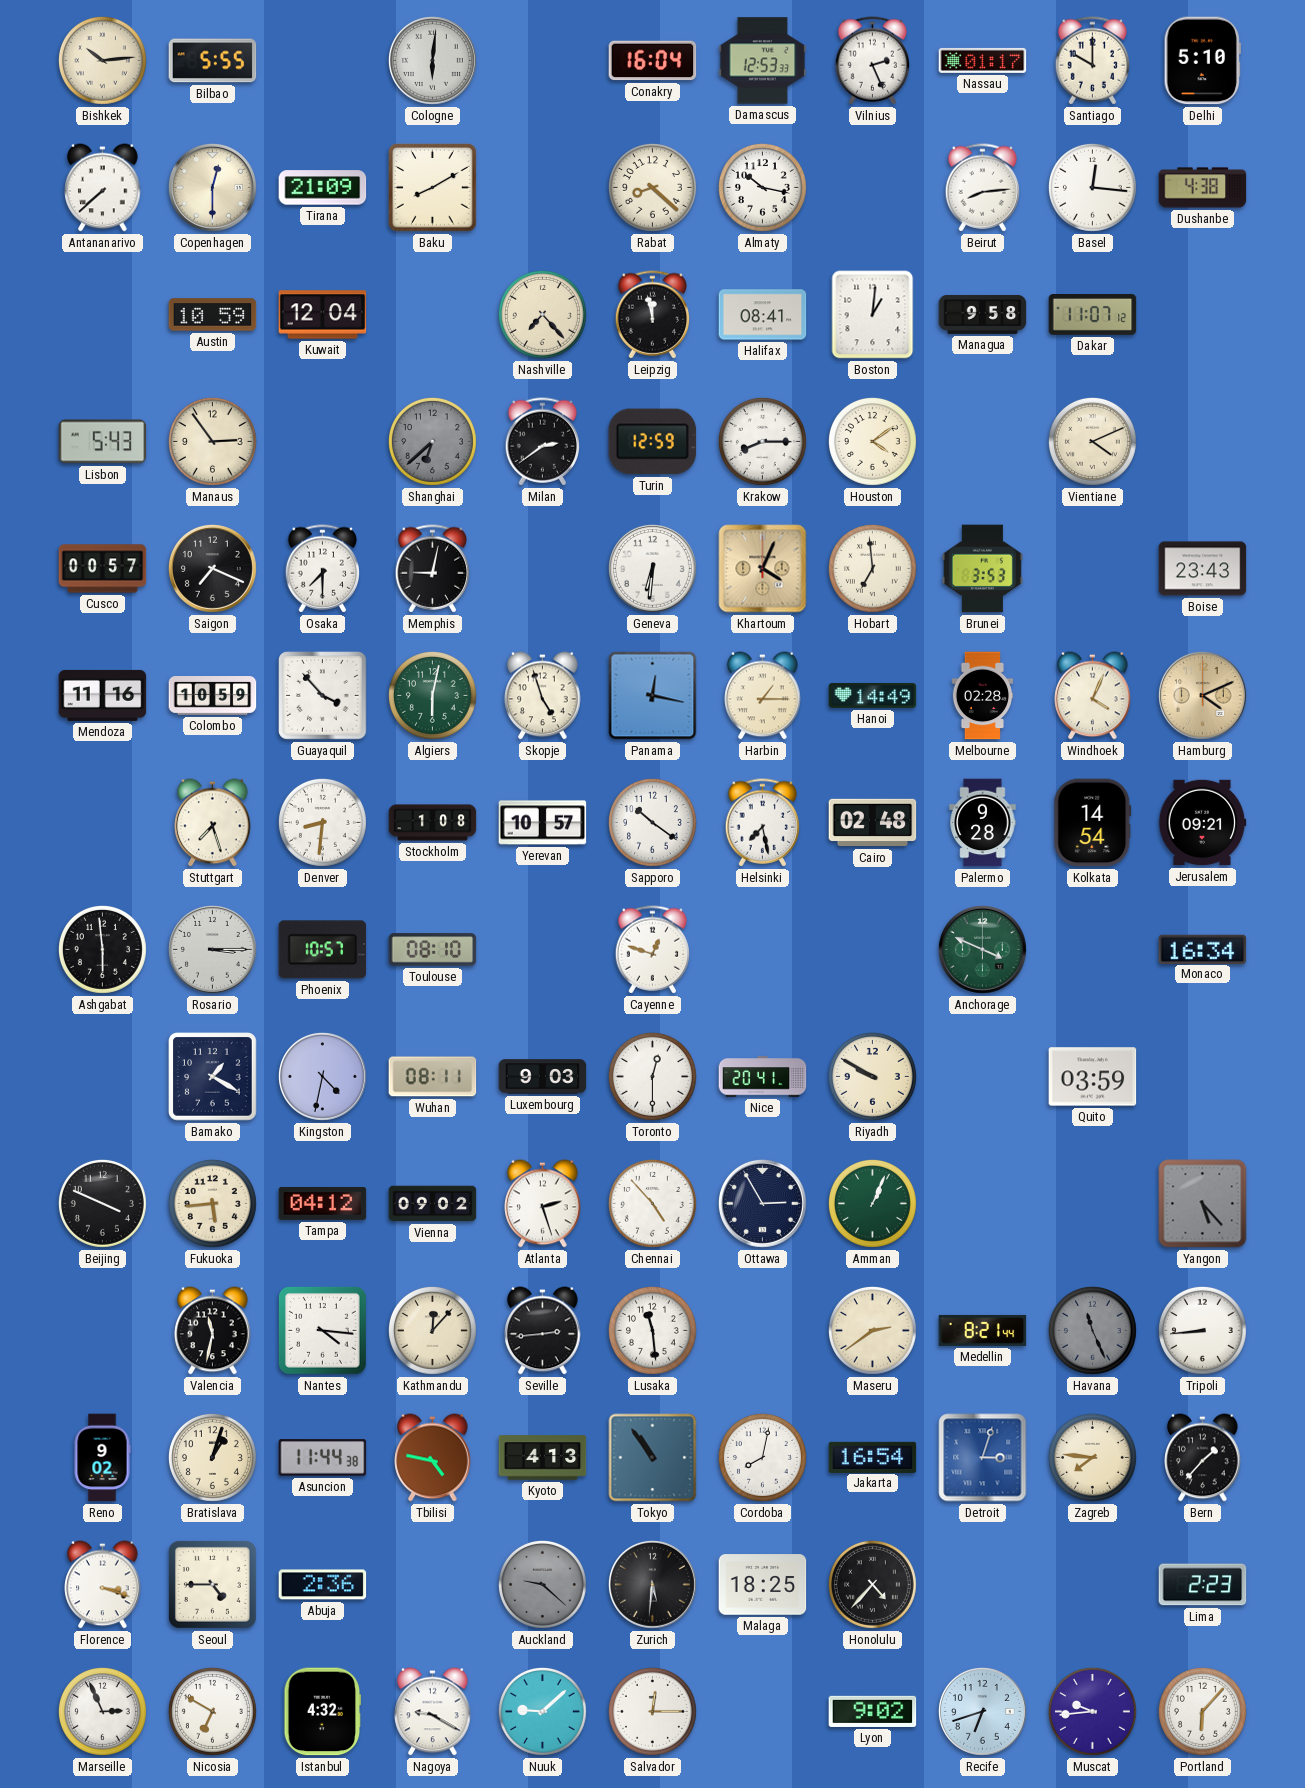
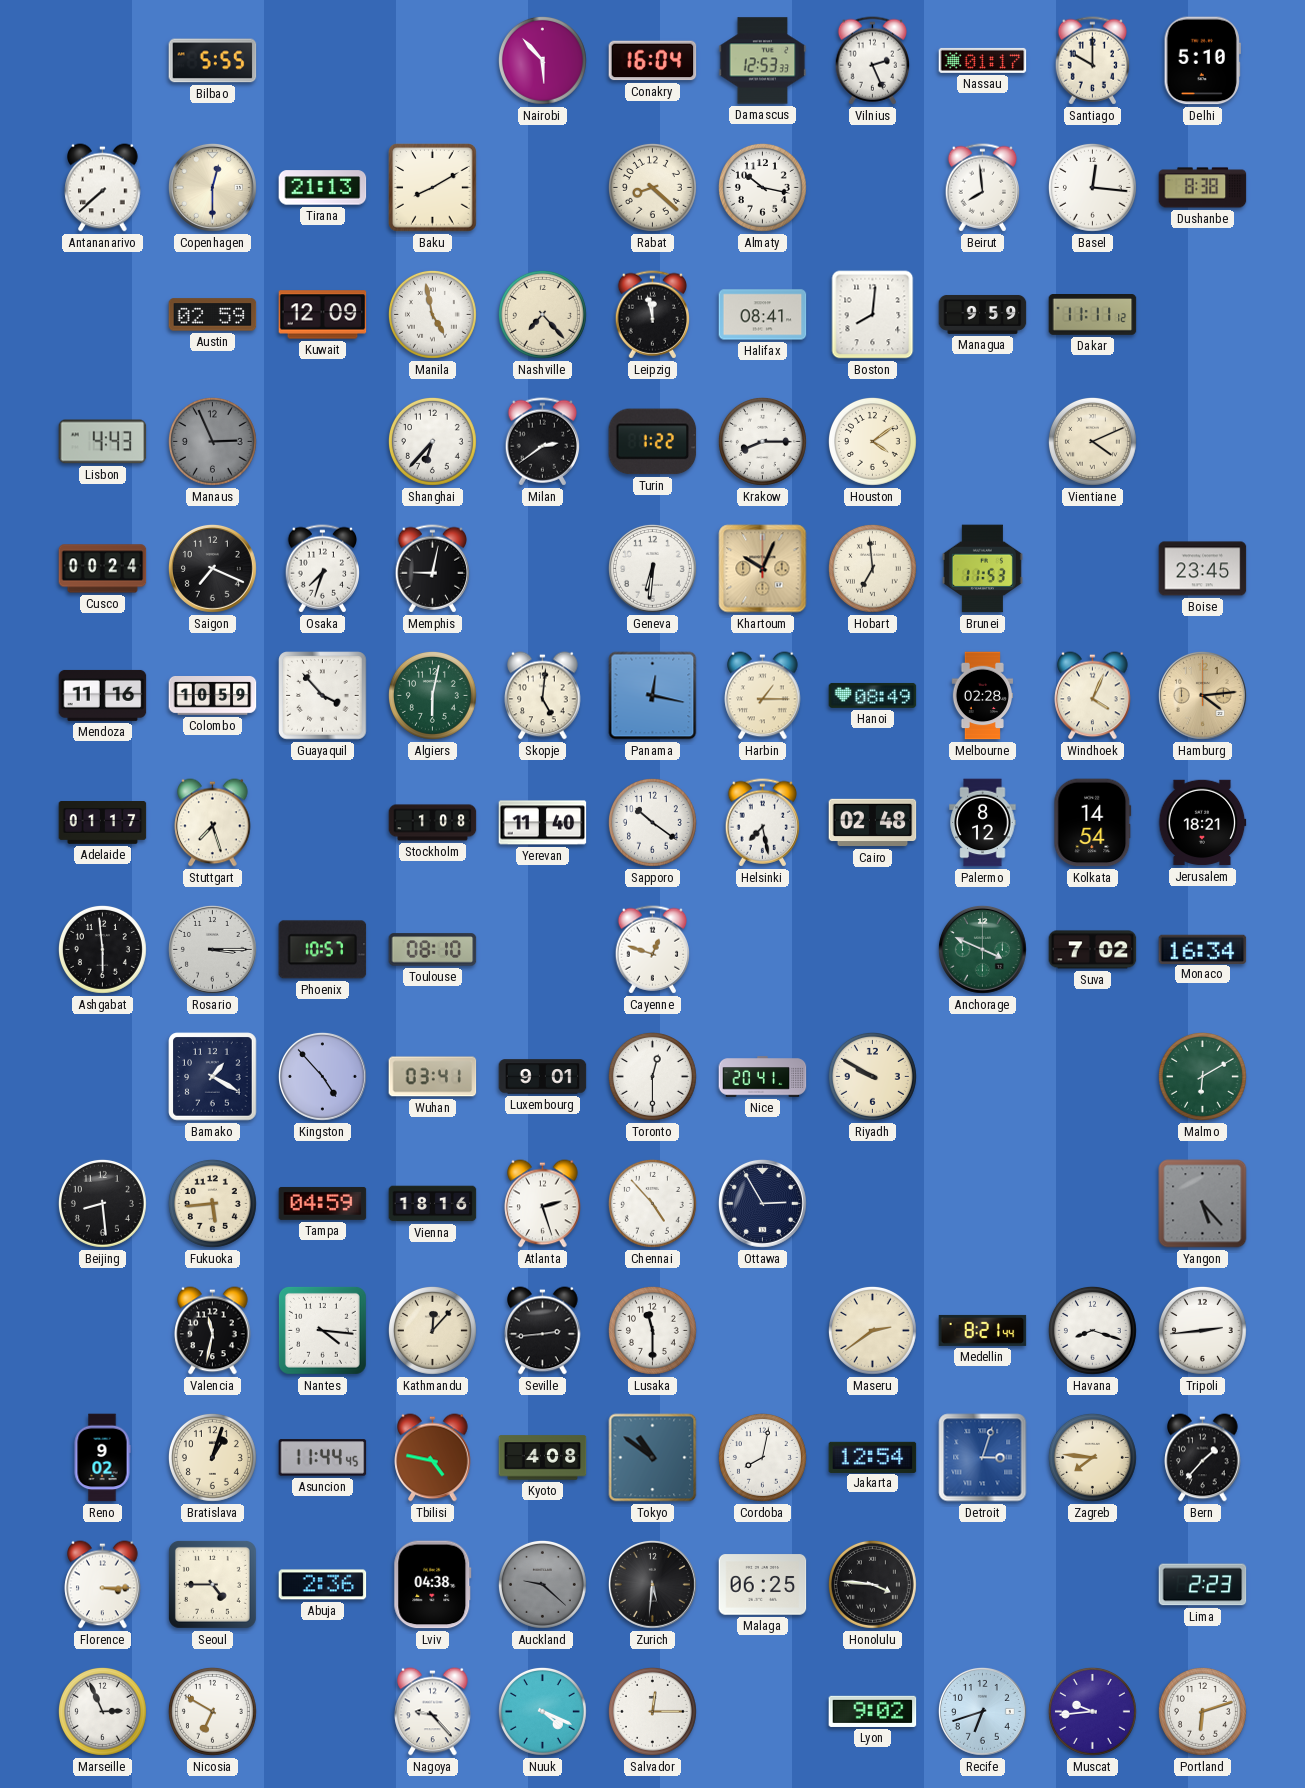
Bishkek: 10:14 -> none (102, 60)
Cologne: 6:01 -> none (432, 60)
Nairobi: none -> 5:53 (542, 60)
Tirana: 21:09 -> 21:13 (323, 188)
Beirut: 8:14 -> 7:59 (983, 188)
Dushanbe: 4:38 -> 8:38 (1203, 188)
Austin: 10:59 -> 02:59 (213, 315)
Kuwait: 12:04 -> 12:09 (323, 315)
Manila: none -> 4:58 (432, 314)
Boston: 1:01 -> 8:01 (873, 315)
Managua: 9:58 -> 9:59 (983, 314)
Dakar: 11:07 -> 11:11 (1093, 315)
Lisbon: 5:43 -> 4:43 (103, 442)
Manaus: 2:54 -> 2:56 (212, 441)
Manaus dial: cream -> grey (212, 441)
Shanghai: 6:38 -> 6:37 (432, 441)
Shanghai dial: grey -> white (432, 441)
Turin: 12:59 -> 1:22 (653, 442)
Cusco: 00:57 -> 00:24 (103, 569)
Osaka: 7:30 -> 7:33 (323, 569)
Khartoum: 4:04 -> 10:04 (763, 569)
Brunei: 3:53 -> 11:53 (982, 569)
Boise: 23:43 -> 23:45 (1203, 569)
Skopje: 4:57 -> 5:01 (543, 696)
Hanoi: 14:49 -> 08:49 (873, 696)
Hamburg: 4:11 -> 4:14 (1202, 695)
Adelaide: none -> 01:17 (103, 823)
Denver: 8:31 -> none (322, 822)
Yerevan: 10:57 -> 11:40 (543, 823)
Palermo: 9:28 -> 8:12 (983, 823)
Jerusalem: 09:21 -> 18:21 (1202, 823)
Suva: none -> 7:02 (1093, 950)
Kingston: 4:32 -> 4:53 (322, 1076)
Wuhan: 08:11 -> 03:41 (433, 1077)
Luxembourg: 9:03 -> 9:01 (543, 1077)
Quito: 03:59 -> none (1093, 1077)
Malmo: none -> 6:10 (1202, 1076)
Beijing: 3:49 -> 8:29 (102, 1203)
Tampa: 04:12 -> 04:59 (323, 1203)
Vienna: 09:02 -> 18:16 (433, 1204)
Amman: 1:04 -> none (872, 1203)
Lusaka: 11:29 -> 11:30 (652, 1330)
Havana: 11:26 -> 8:18 (1092, 1330)
Havana dial: grey -> white (1092, 1330)
Tripoli: 8:44 -> 2:44 (1202, 1330)
Asuncion: 11:44:38 -> 11:44:45 (323, 1458)
Kyoto: 4:13 -> 4:08 (543, 1458)
Tokyo: 10:54 -> 10:51 (653, 1458)
Jakarta: 16:54 -> 12:54 (873, 1457)
Florence: 3:18 -> 3:15 (103, 1585)
Lviv: none -> 04:38 (433, 1585)
Malaga: 18:25 -> 06:25 (763, 1585)
Honolulu: 4:37 -> 3:46 (872, 1584)
Istanbul: 4:32 -> none (323, 1712)
Nagoya: 9:20 -> 9:23 (433, 1712)
Nuuk: 9:08 -> 4:19 (542, 1711)
Portland: 6:07 -> 6:12 (1202, 1711)
